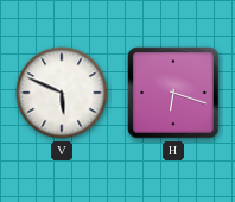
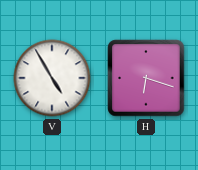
V: 5:49 -> 4:55 (52, 78)
